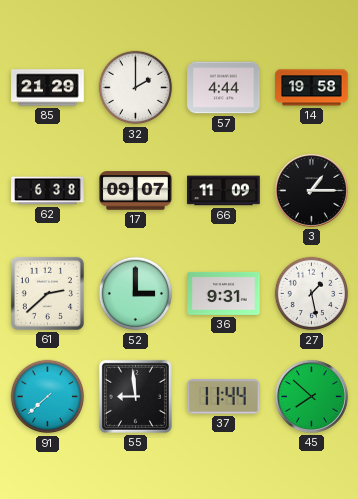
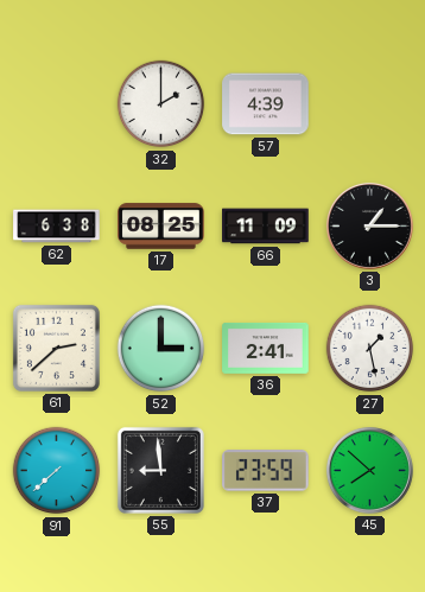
85: 21:29 -> none (48, 88)
57: 4:44 -> 4:39 (266, 104)
14: 19:58 -> none (312, 88)
17: 09:07 -> 08:25 (161, 227)
36: 9:31 -> 2:41 (266, 349)
37: 11:44 -> 23:59 (266, 471)
